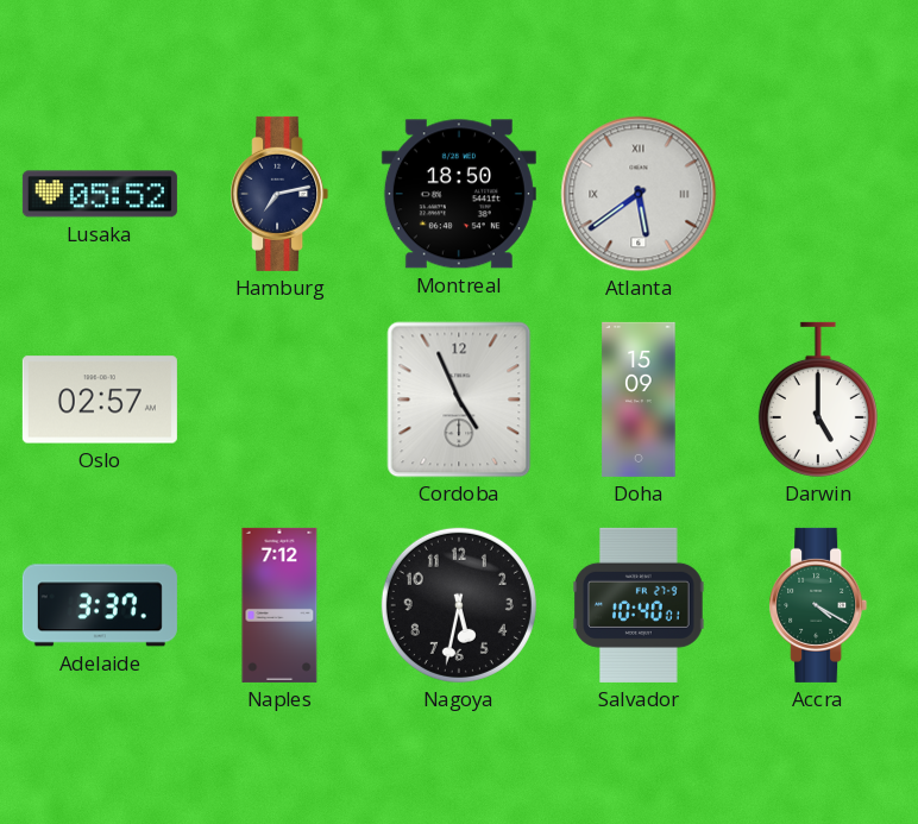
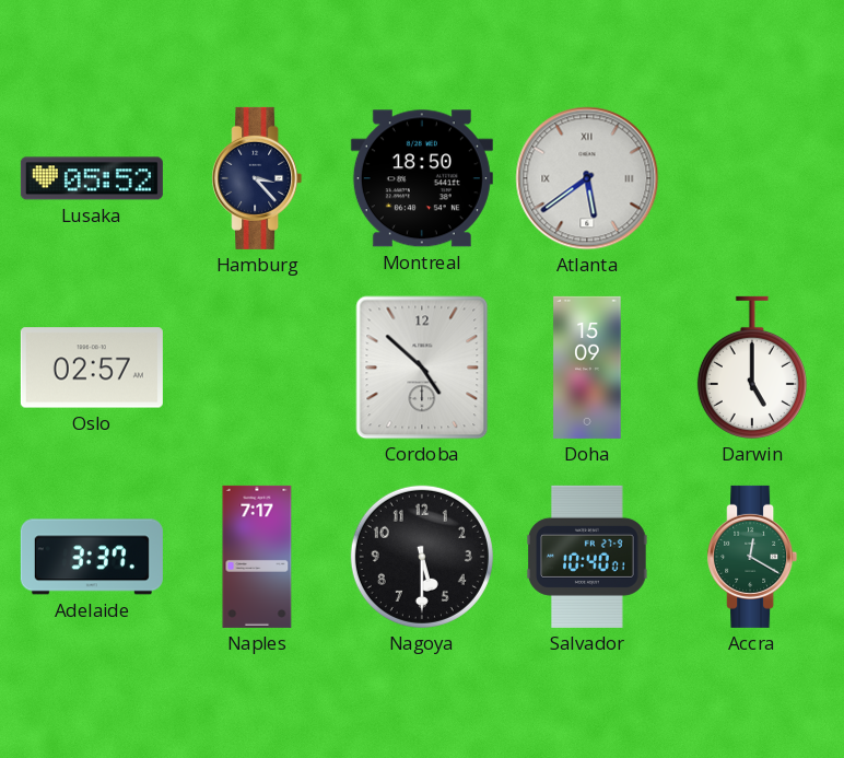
Hamburg: 7:13 -> 3:23 (257, 178)
Cordoba: 4:56 -> 4:52 (422, 368)
Naples: 7:12 -> 7:17 (257, 557)
Nagoya: 5:32 -> 5:30 (422, 557)
Accra: 4:20 -> 12:20 (752, 557)
